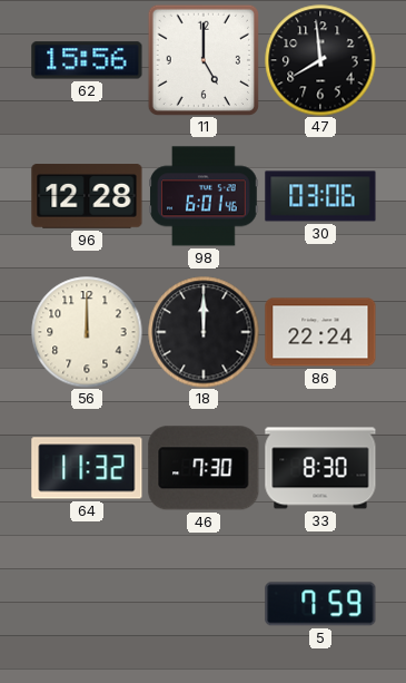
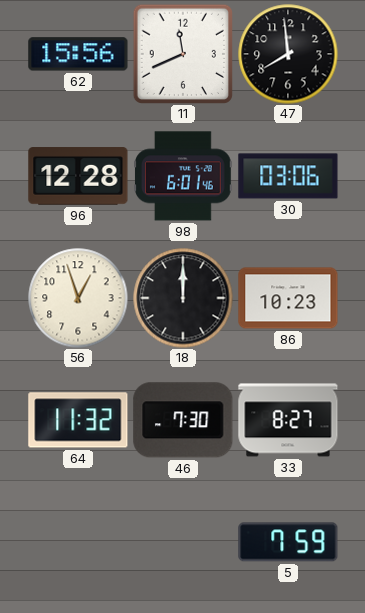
11: 5:00 -> 11:41 (183, 54)
56: 12:00 -> 12:57 (78, 298)
86: 22:24 -> 10:23 (288, 298)
33: 8:30 -> 8:27 (288, 420)
